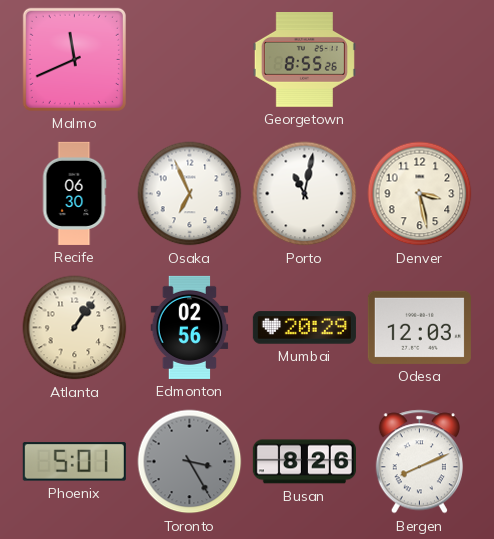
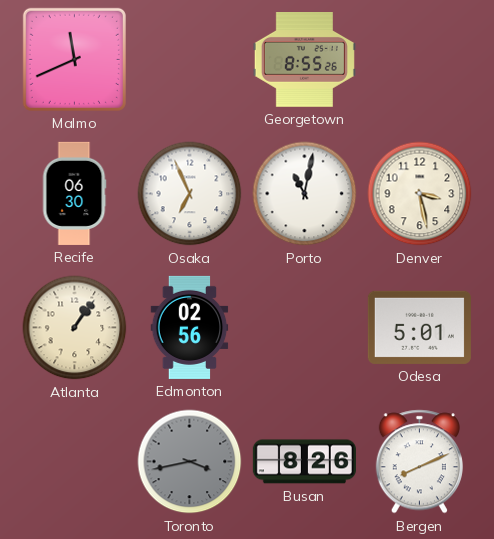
Mumbai: 20:29 -> none (304, 328)
Odesa: 12:03 -> 5:01 (419, 327)
Phoenix: 5:01 -> none (74, 462)
Toronto: 3:25 -> 3:43 (190, 462)
